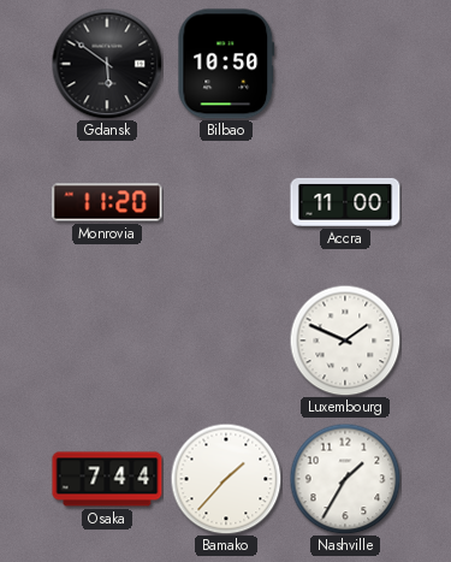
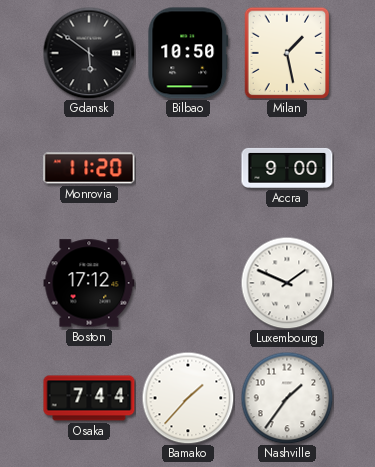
Milan: none -> 1:28 (287, 53)
Accra: 11:00 -> 9:00 (287, 168)
Boston: none -> 17:12 (89, 283)
Nashville: 1:35 -> 1:36 (287, 398)
